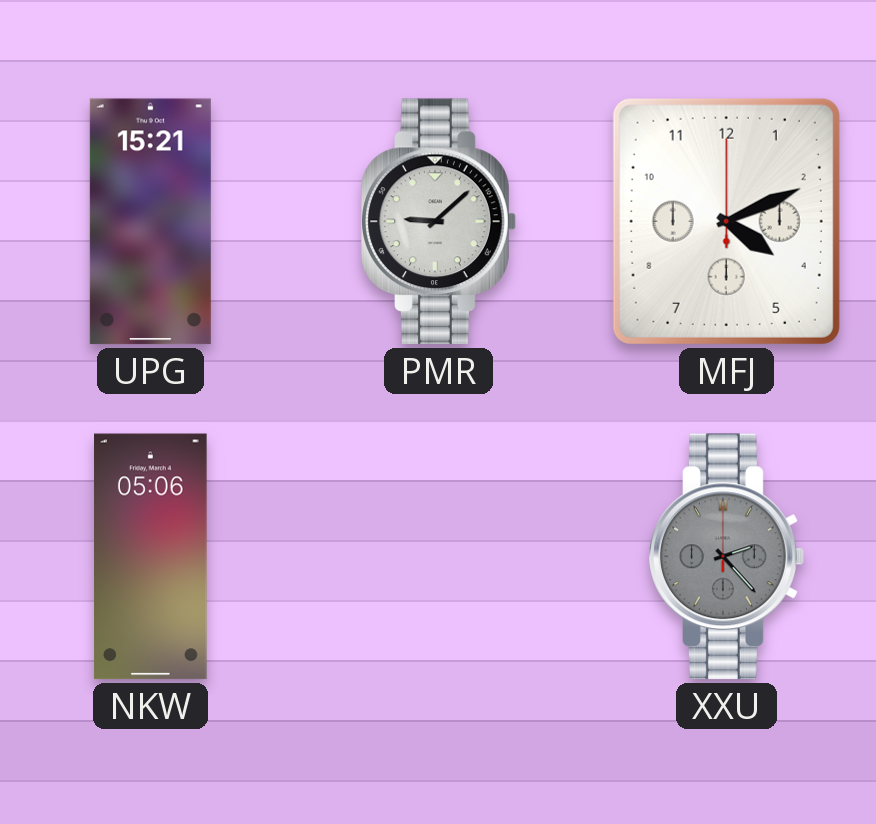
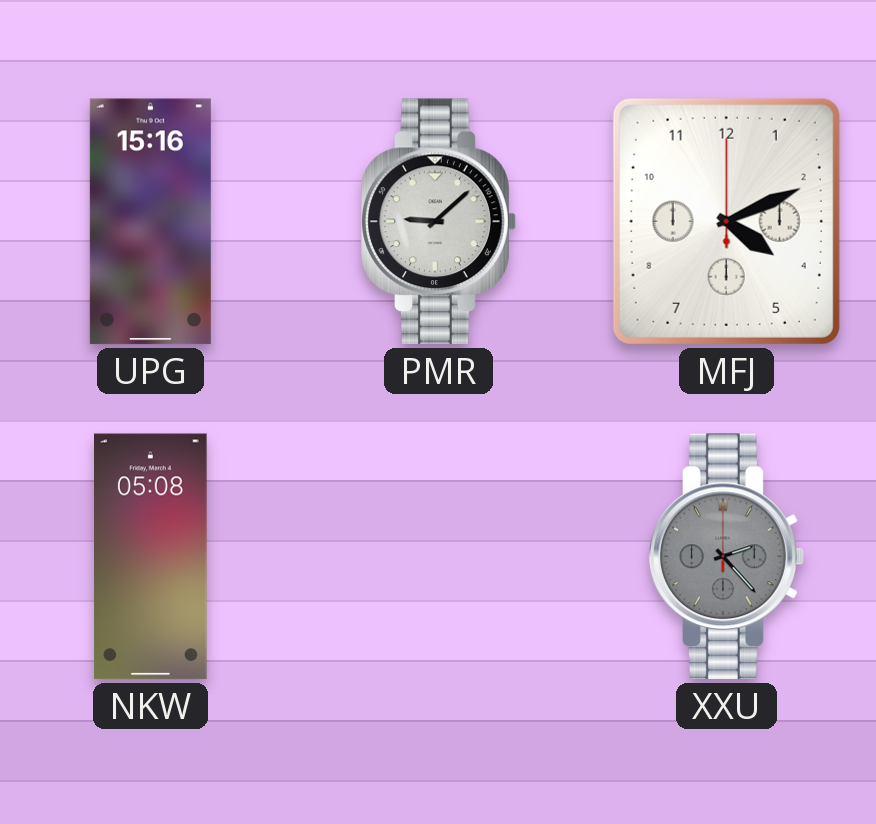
UPG: 15:21 -> 15:16 (150, 222)
NKW: 05:06 -> 05:08 (151, 557)
